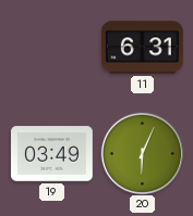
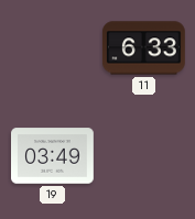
11: 6:31 -> 6:33 (143, 48)
20: 6:04 -> none (142, 153)
